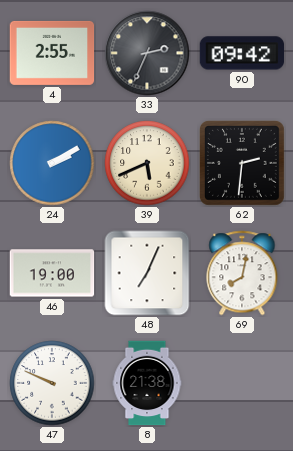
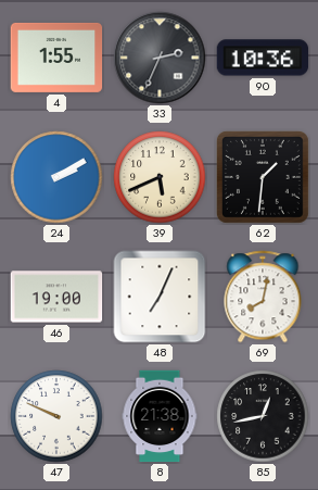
4: 2:55 -> 1:55 (56, 58)
90: 09:42 -> 10:36 (263, 58)
62: 2:31 -> 1:31 (263, 177)
85: none -> 12:43 (263, 416)
